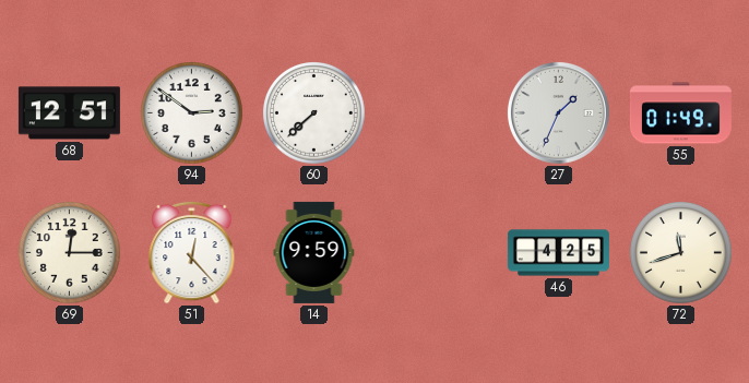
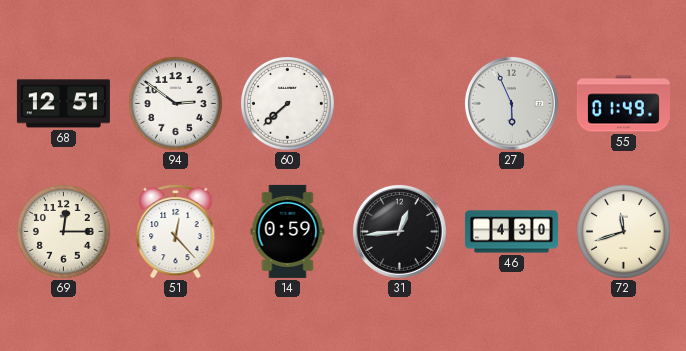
27: 1:34 -> 5:56 (511, 103)
14: 9:59 -> 0:59 (288, 231)
31: none -> 12:44 (399, 231)
46: 4:25 -> 4:30 (511, 232)
